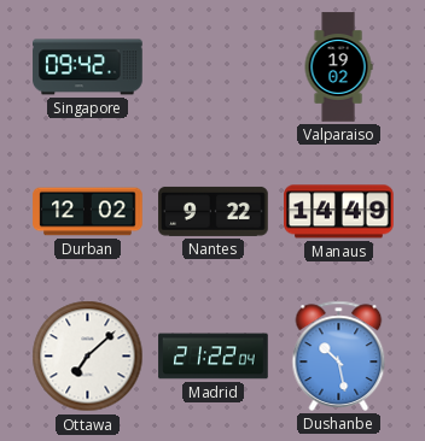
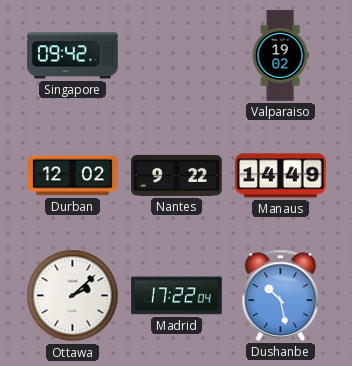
Ottawa: 7:08 -> 2:08 (73, 296)
Madrid: 21:22 -> 17:22 (177, 296)
